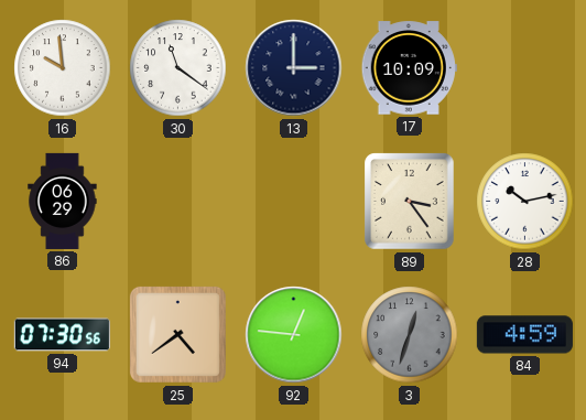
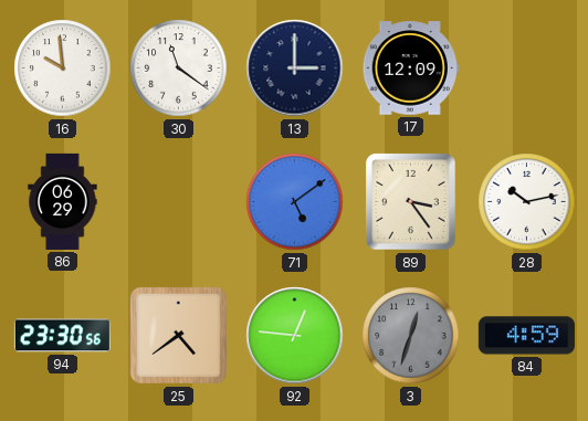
17: 10:09 -> 12:09 (410, 69)
71: none -> 5:09 (295, 202)
94: 07:30 -> 23:30 (62, 336)
